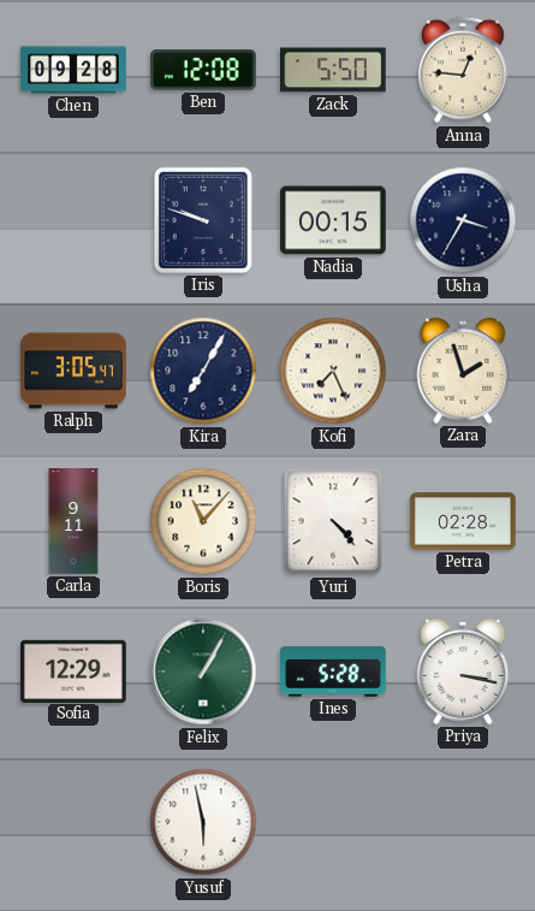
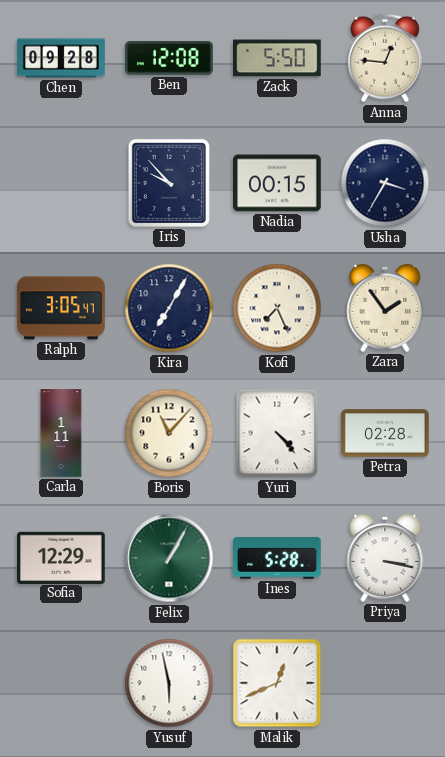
Iris: 9:48 -> 9:53 (169, 183)
Zara: 1:57 -> 1:54 (385, 308)
Carla: 9:11 -> 1:11 (61, 433)
Malik: none -> 12:41 (277, 683)
